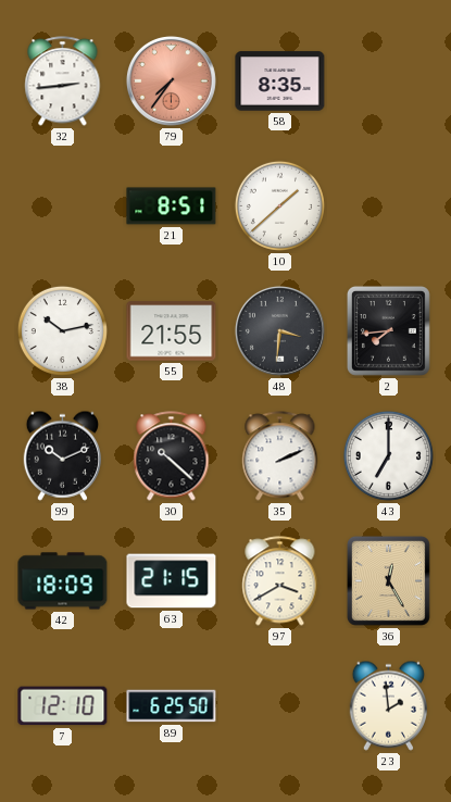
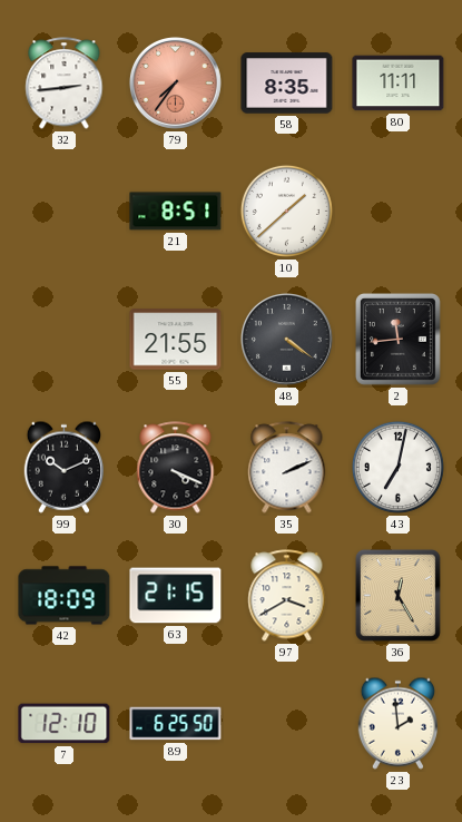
80: none -> 11:11 (399, 84)
38: 10:13 -> none (62, 330)
48: 3:31 -> 4:21 (286, 339)
2: 7:44 -> 11:44 (397, 339)
30: 10:22 -> 4:19 (176, 468)
43: 7:00 -> 7:02 (397, 467)
